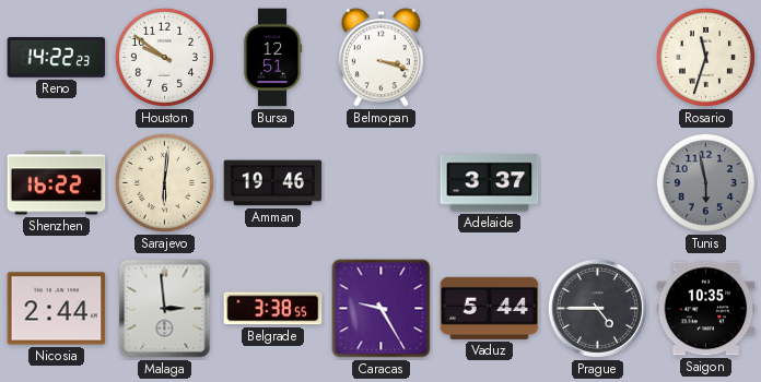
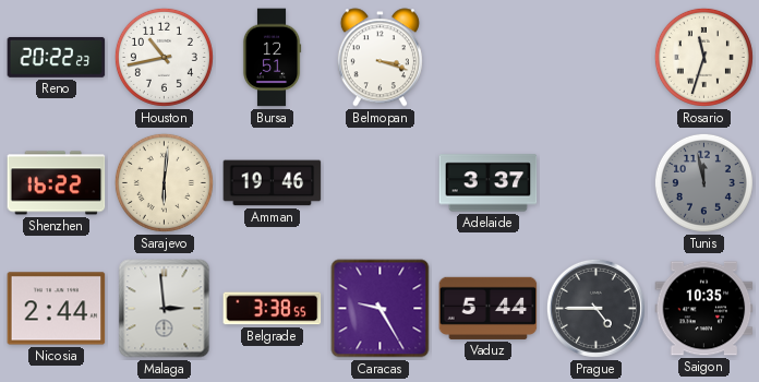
Reno: 14:22 -> 20:22 (57, 57)
Houston: 9:51 -> 10:43 (164, 57)
Tunis: 5:58 -> 11:58 (703, 182)
